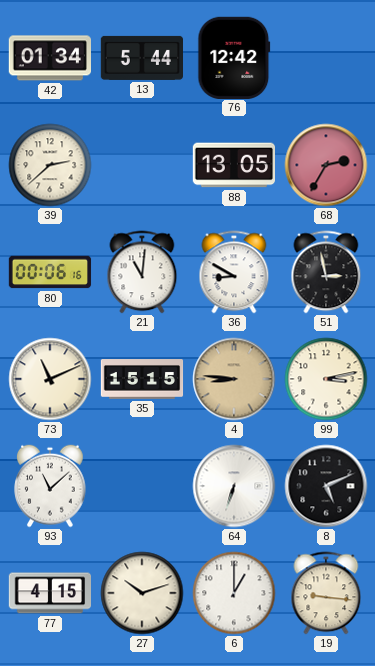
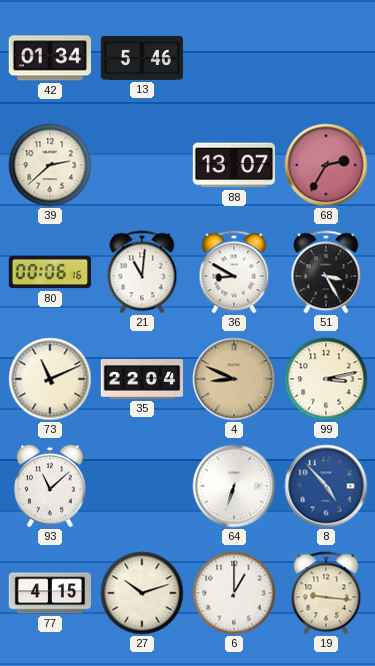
13: 5:44 -> 5:46 (141, 58)
76: 12:42 -> none (234, 57)
88: 13:05 -> 13:07 (233, 165)
51: 2:58 -> 3:25 (326, 272)
35: 15:15 -> 22:04 (142, 379)
4: 8:46 -> 8:49 (234, 379)
8: 5:11 -> 4:53 (326, 486)
8 dial: black -> blue (326, 486)
